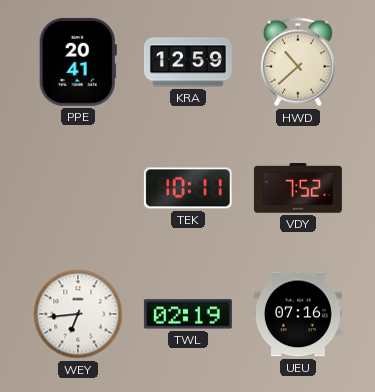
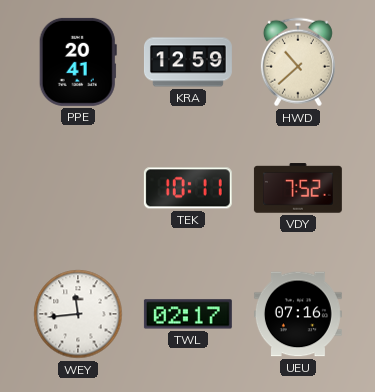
WEY: 6:44 -> 11:44 (78, 314)
TWL: 02:19 -> 02:17 (188, 314)
